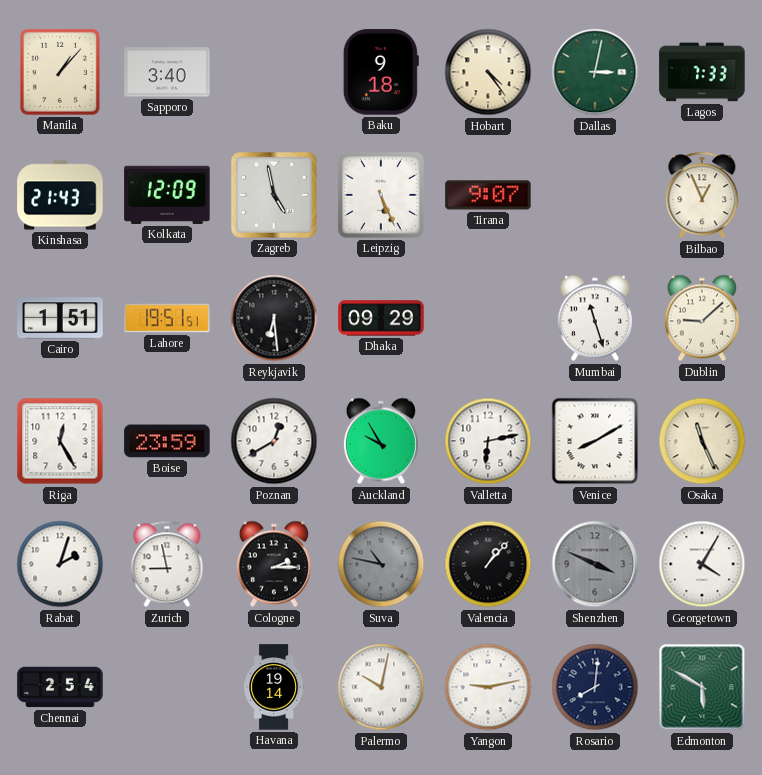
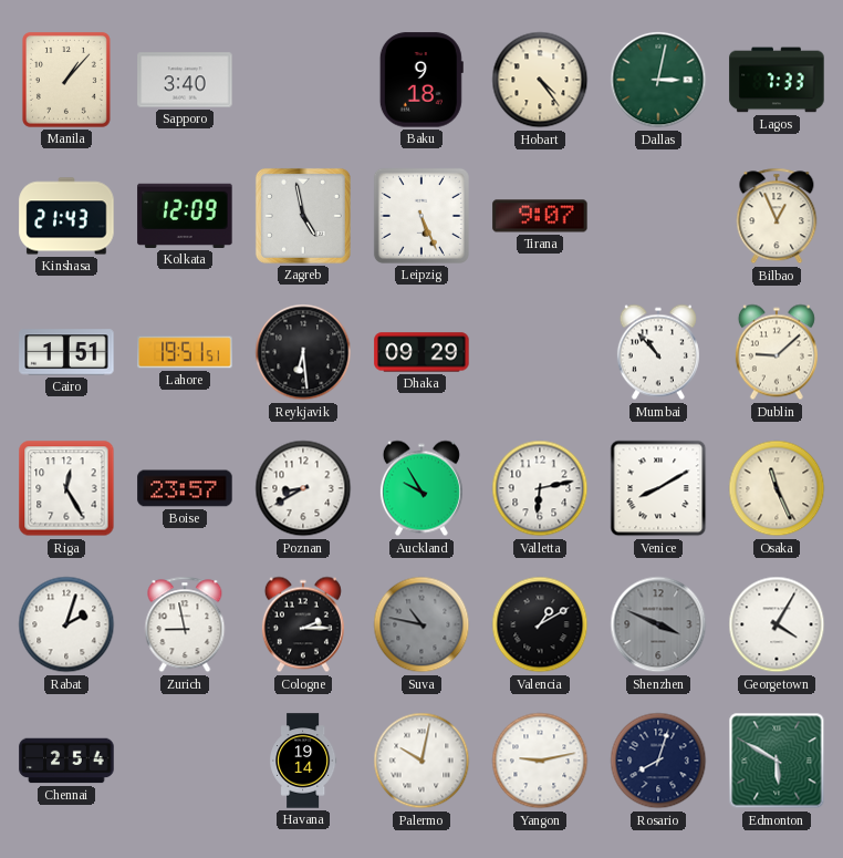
Mumbai: 11:27 -> 10:53 (658, 352)
Boise: 23:59 -> 23:57 (185, 488)
Poznan: 12:40 -> 8:40 (303, 488)
Valencia: 1:07 -> 1:10 (540, 624)
Rosario: 8:01 -> 8:03 (658, 761)
